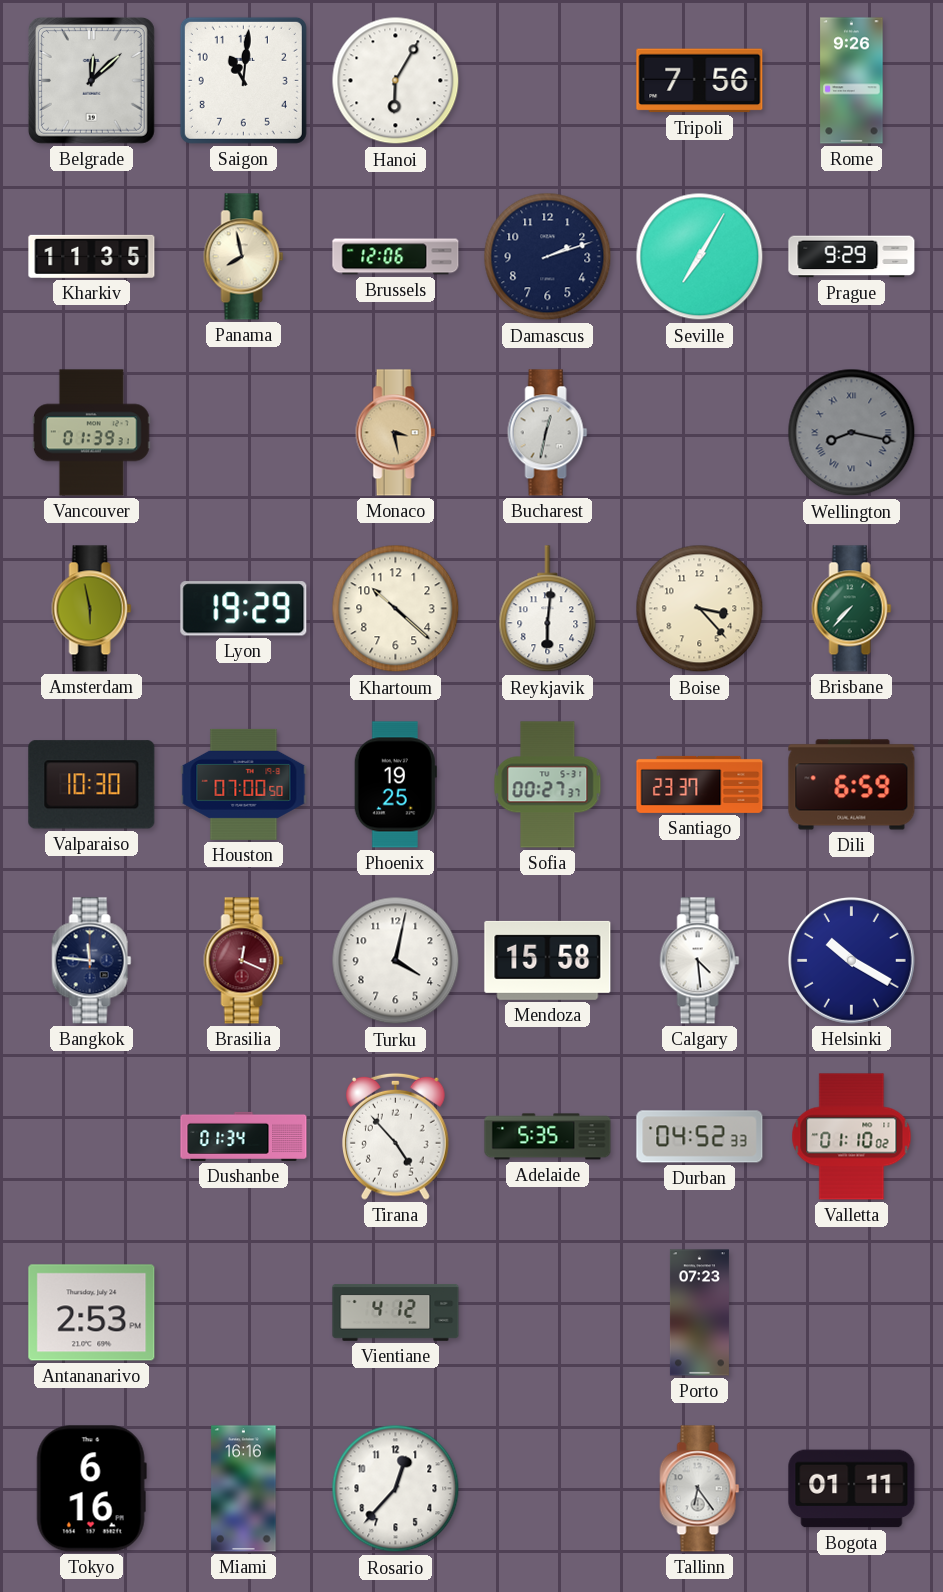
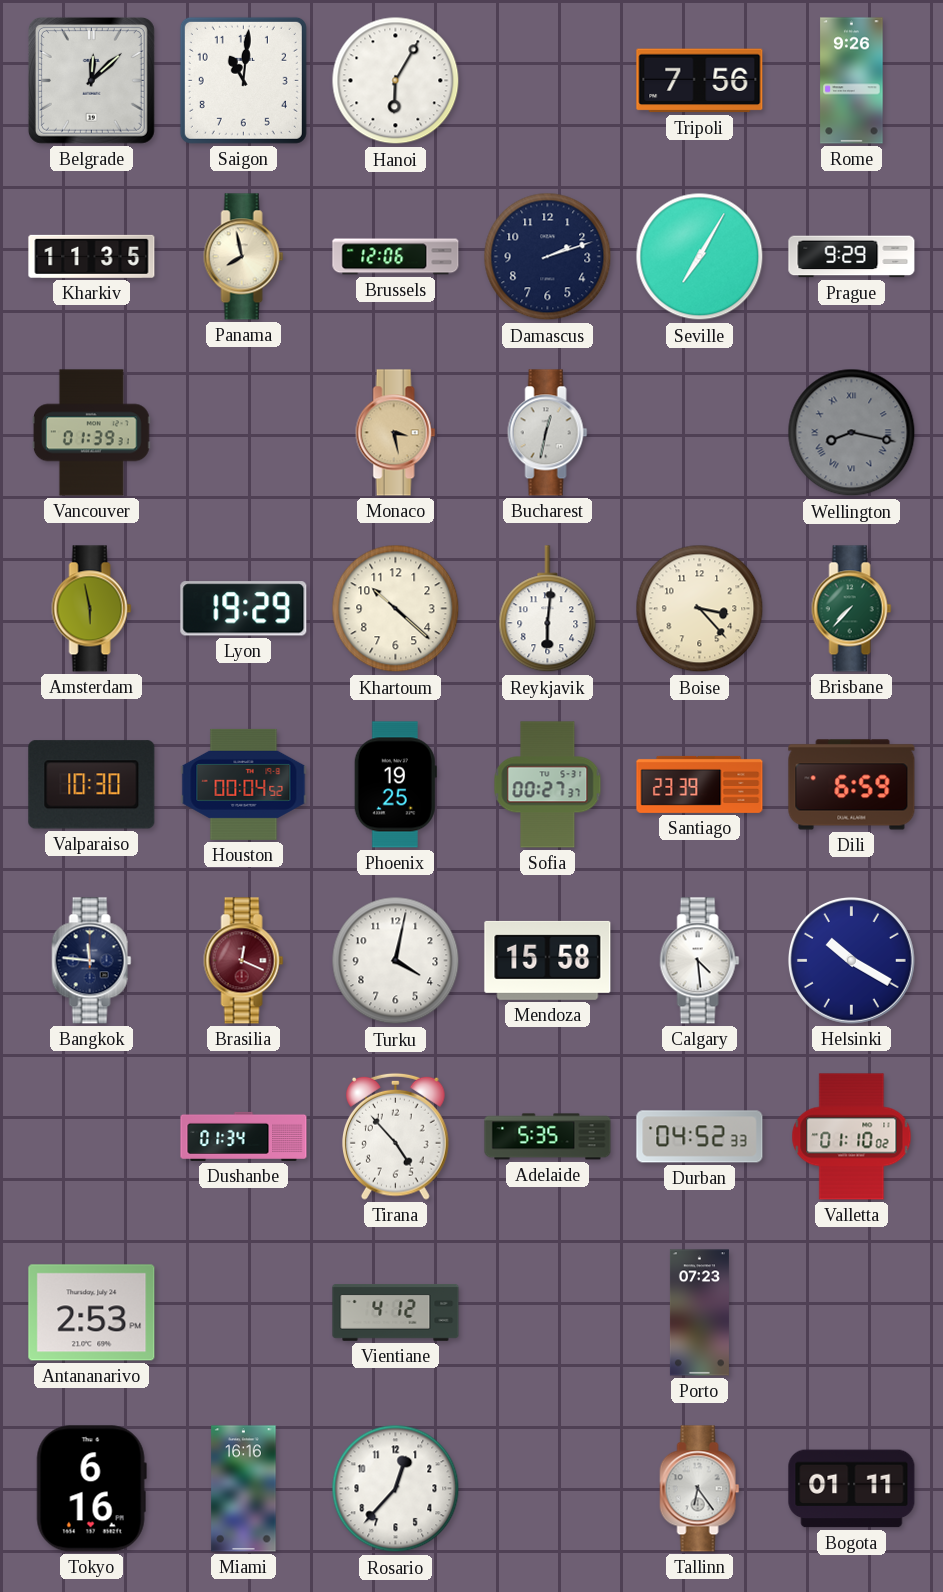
Houston: 07:00 -> 00:04 (244, 784)
Santiago: 23:37 -> 23:39 (700, 784)
